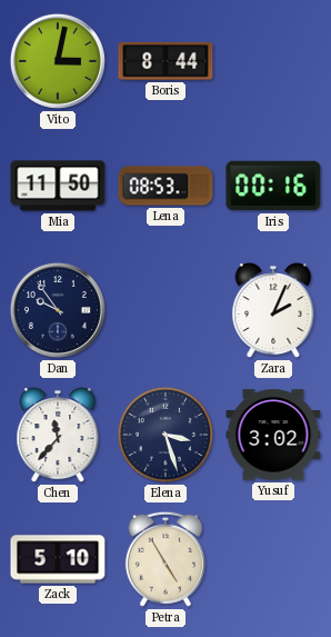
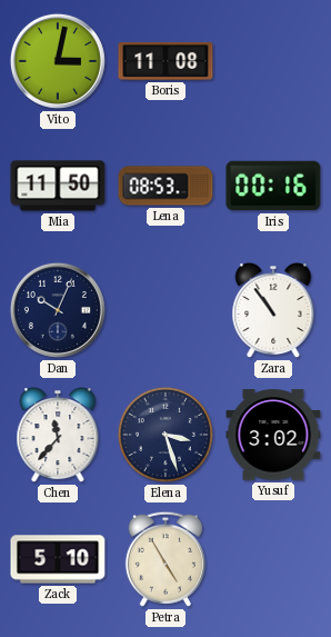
Boris: 8:44 -> 11:08 (165, 61)
Dan: 9:54 -> 10:04 (58, 310)
Zara: 2:04 -> 10:54 (273, 311)
